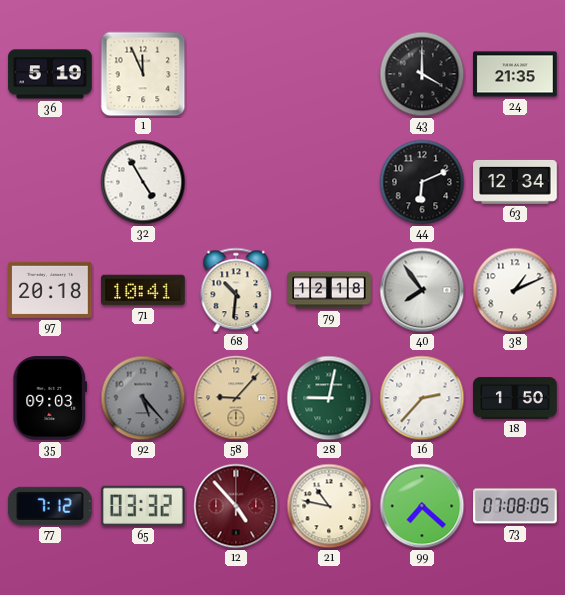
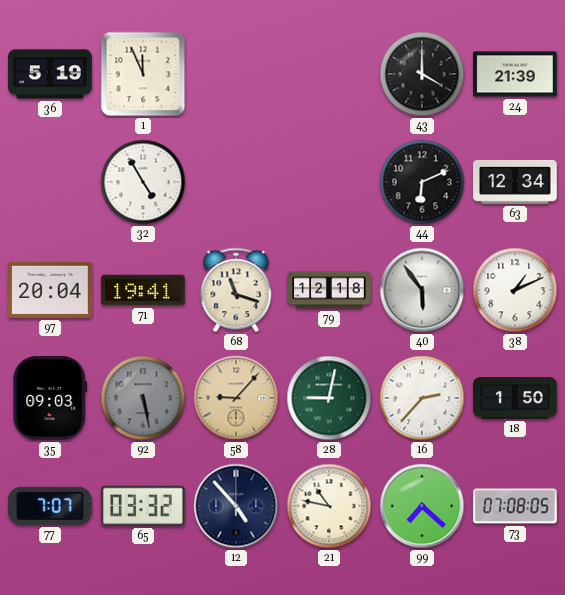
24: 21:35 -> 21:39 (515, 74)
97: 20:18 -> 20:04 (50, 290)
71: 10:41 -> 19:41 (143, 290)
68: 10:31 -> 11:18 (236, 290)
40: 7:54 -> 5:54 (422, 290)
92: 5:23 -> 5:28 (143, 398)
77: 7:12 -> 7:07 (50, 506)
12 dial: burgundy -> navy (236, 506)
